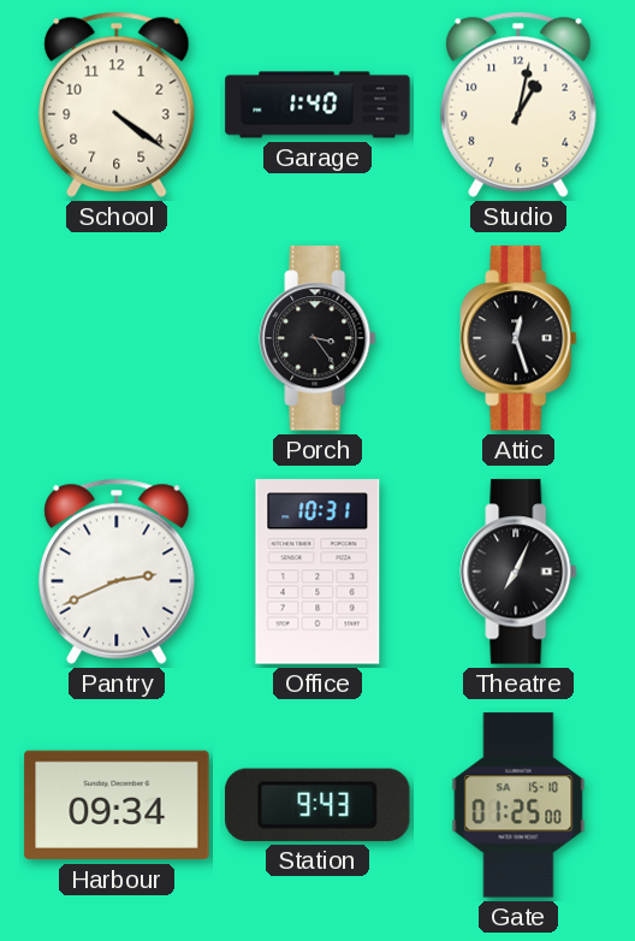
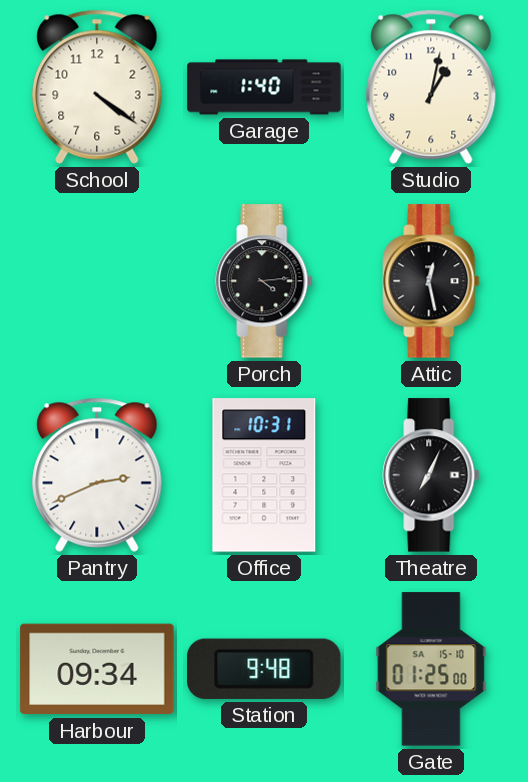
Porch: 3:24 -> 4:14 (264, 281)
Attic: 12:27 -> 12:28 (431, 281)
Station: 9:43 -> 9:48 (265, 669)
